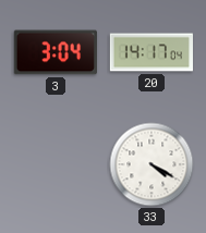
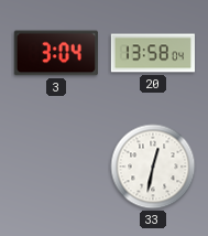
20: 14:17 -> 13:58 (152, 53)
33: 4:20 -> 12:32 (153, 167)
